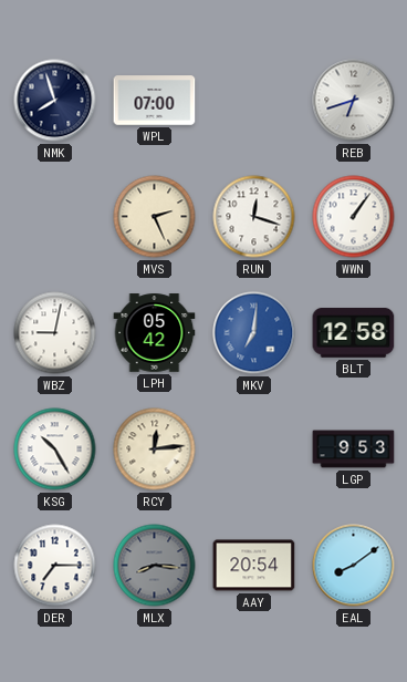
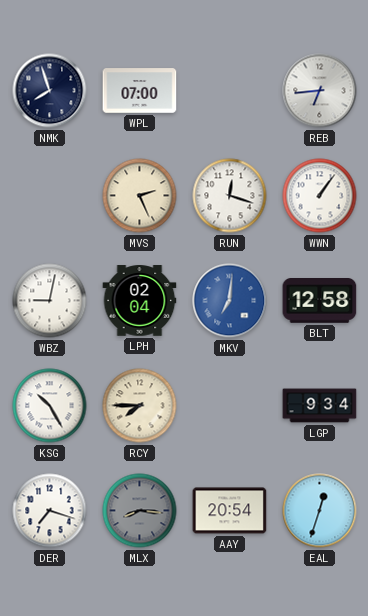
REB: 6:42 -> 6:44 (320, 91)
LPH: 05:42 -> 02:04 (140, 301)
RCY: 12:14 -> 7:45 (140, 406)
LGP: 9:53 -> 9:34 (320, 406)
DER: 7:15 -> 7:18 (50, 511)
EAL: 8:09 -> 12:33 (320, 511)
